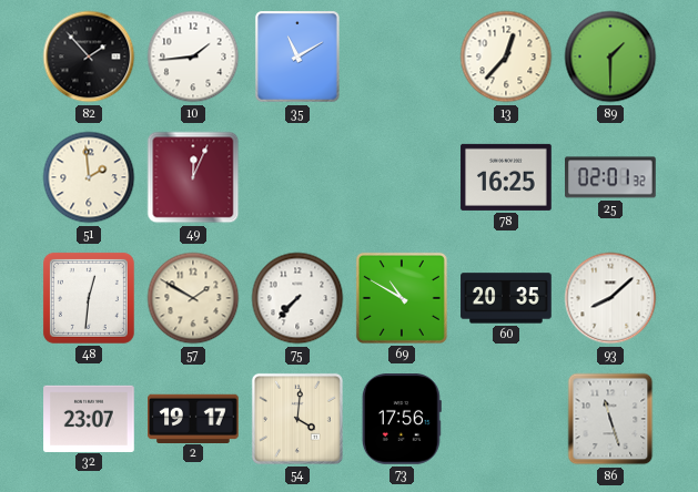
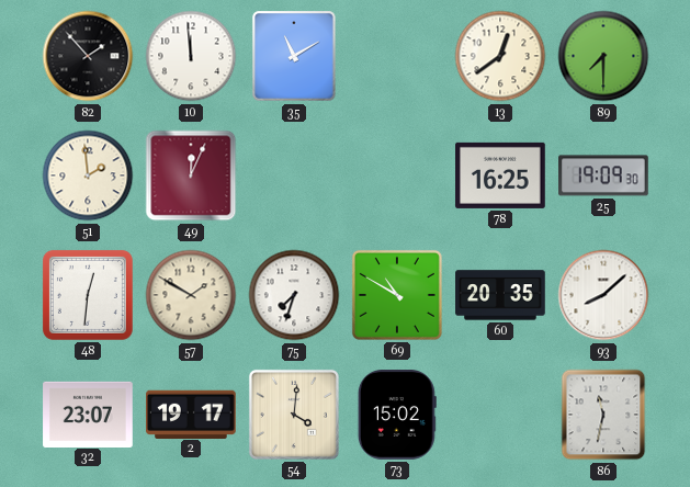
10: 1:44 -> 11:59 (191, 56)
13: 12:37 -> 12:39 (500, 56)
89: 1:30 -> 7:30 (603, 56)
25: 02:01 -> 19:09 (603, 175)
75: 7:37 -> 7:33 (294, 295)
73: 17:56 -> 15:02 (397, 415)
86: 11:27 -> 11:32 (603, 415)
